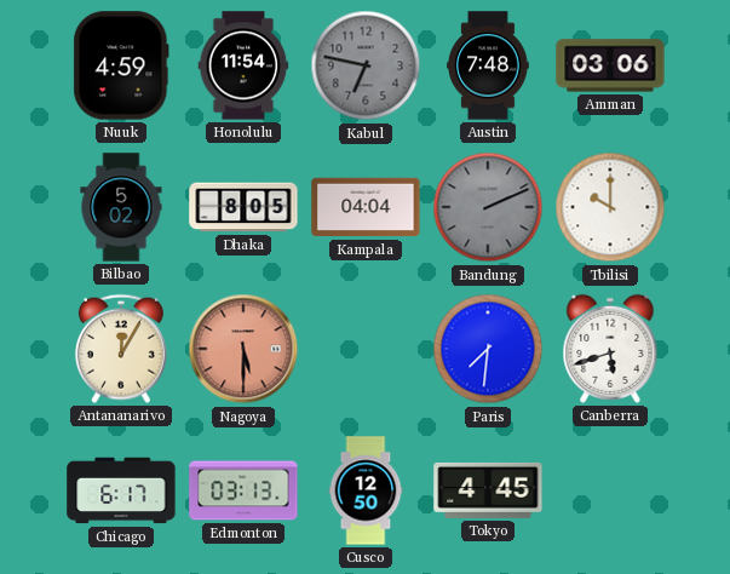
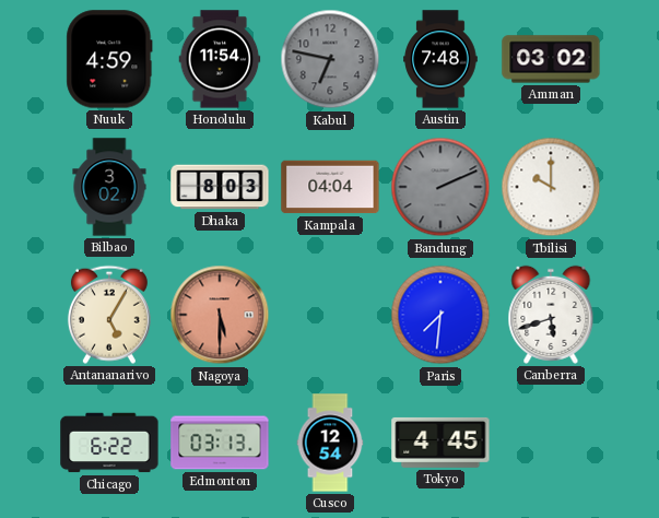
Amman: 03:06 -> 03:02 (551, 59)
Bilbao: 5:02 -> 3:02 (109, 187)
Dhaka: 8:05 -> 8:03 (220, 187)
Antananarivo: 12:05 -> 5:05 (109, 315)
Chicago: 6:17 -> 6:22 (109, 443)
Cusco: 12:50 -> 12:54 (330, 443)
